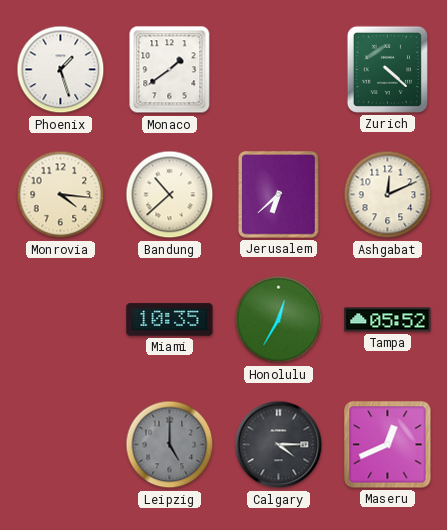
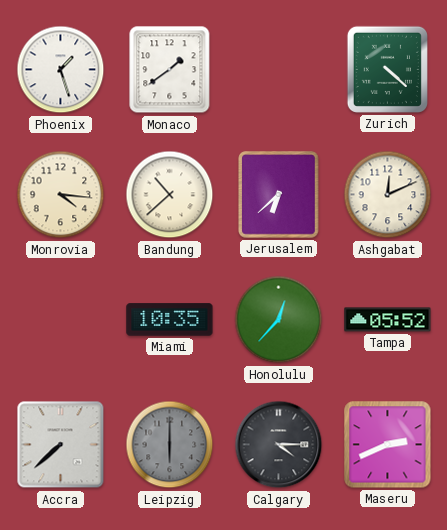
Honolulu: 12:35 -> 12:37 (279, 320)
Accra: none -> 7:38 (61, 445)
Leipzig: 5:00 -> 6:00 (170, 445)
Maseru: 12:41 -> 2:41 (388, 445)
